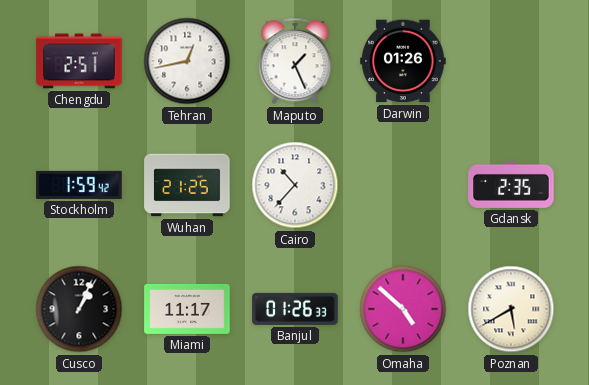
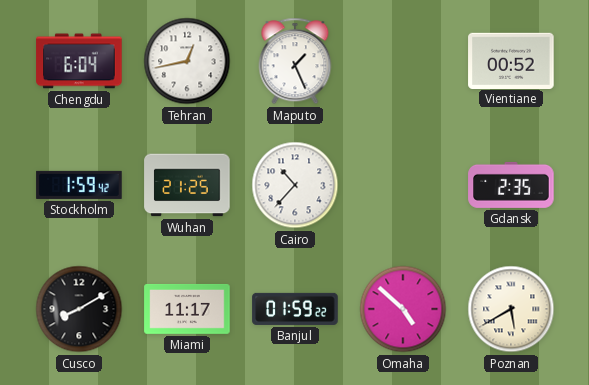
Chengdu: 2:51 -> 6:04 (79, 61)
Darwin: 01:26 -> none (403, 61)
Vientiane: none -> 00:52 (511, 60)
Cusco: 1:04 -> 8:10 (79, 309)
Banjul: 01:26 -> 01:59 (295, 309)
